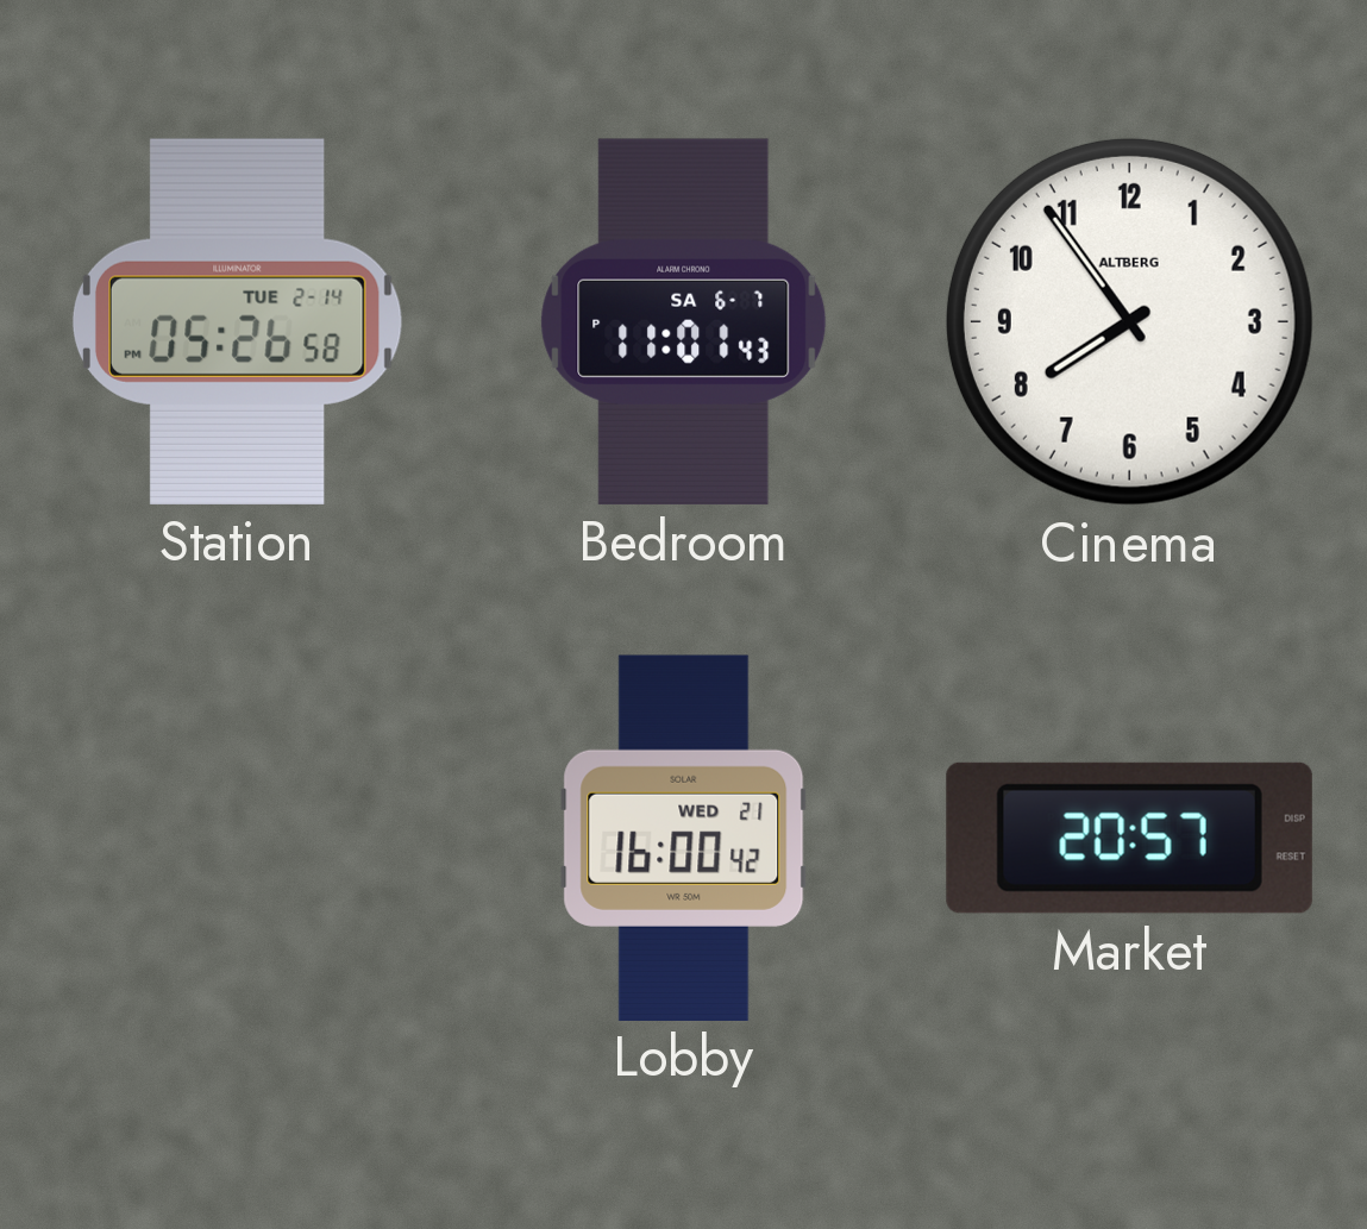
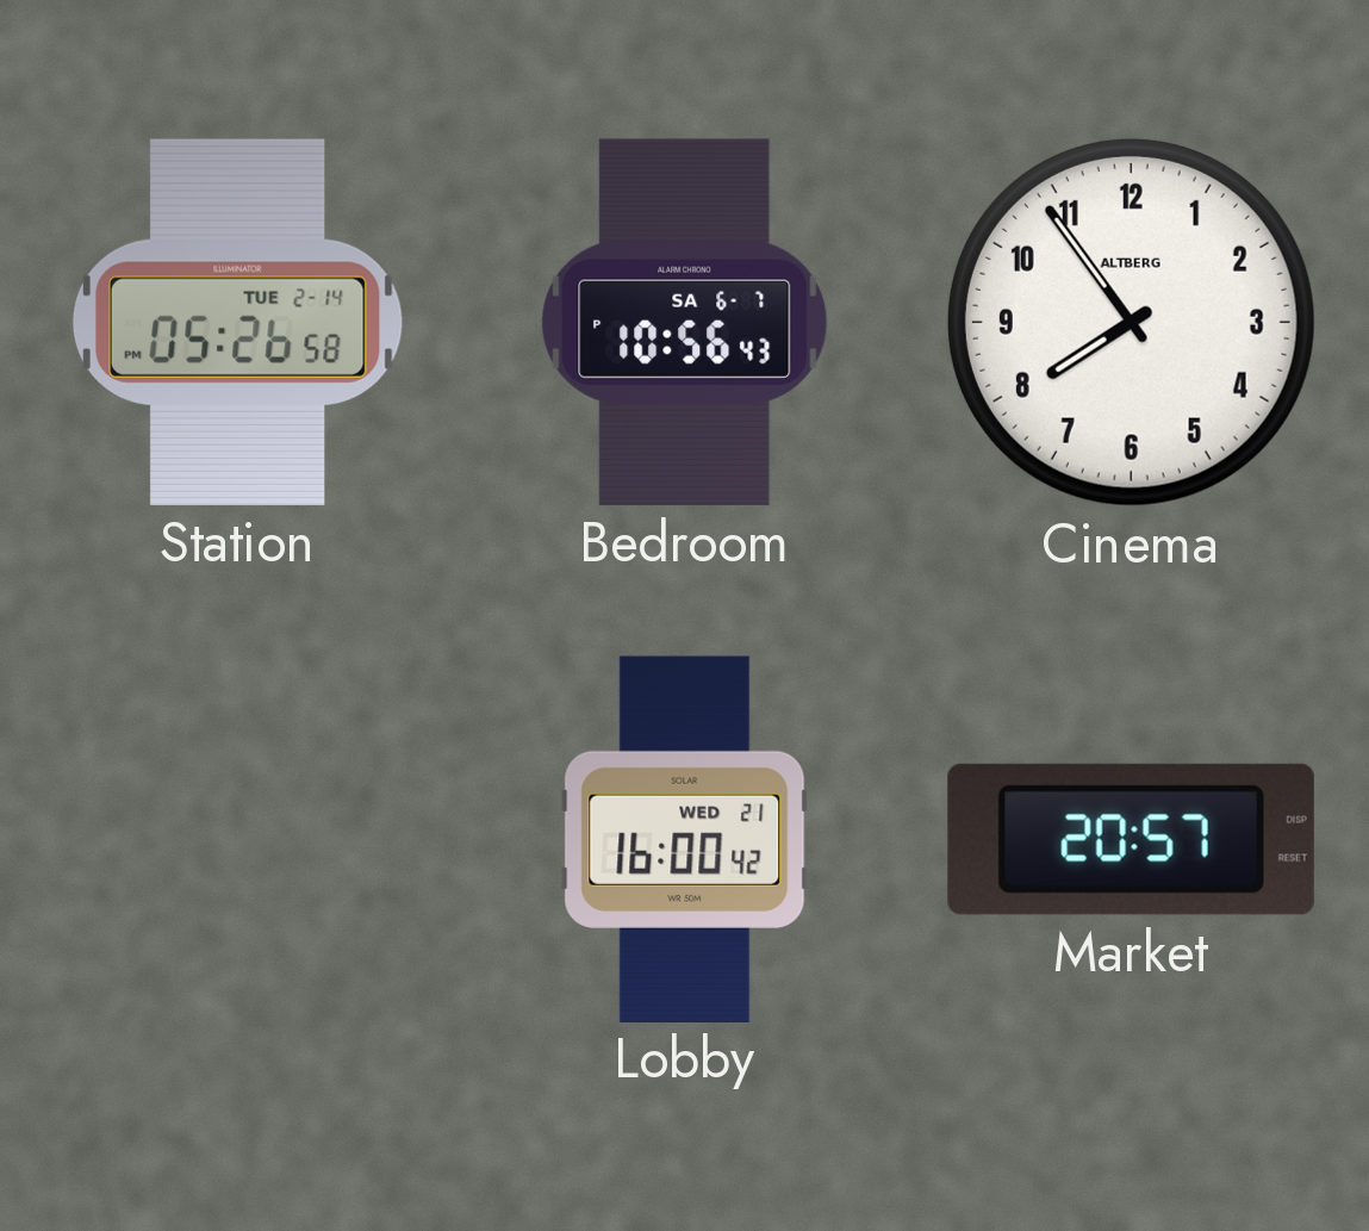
Bedroom: 11:01 -> 10:56 (685, 322)
